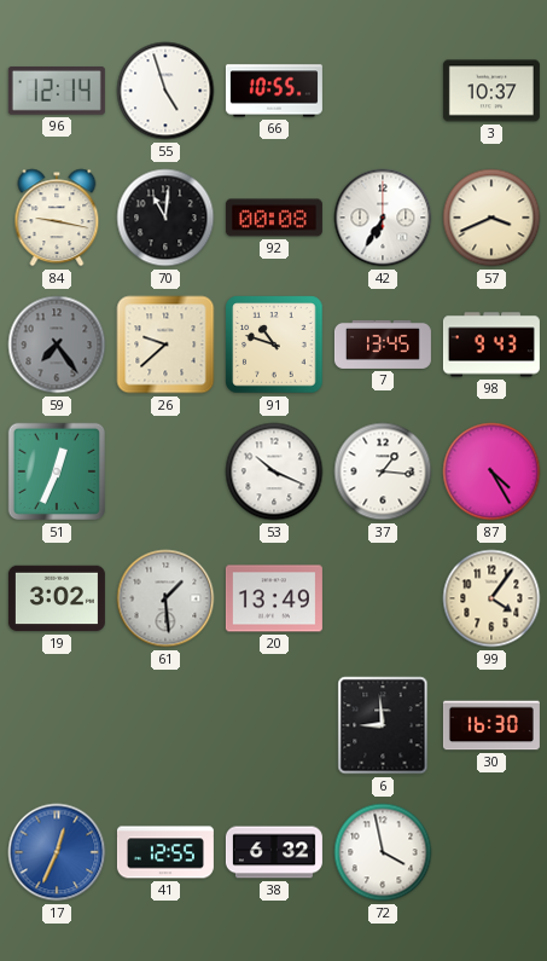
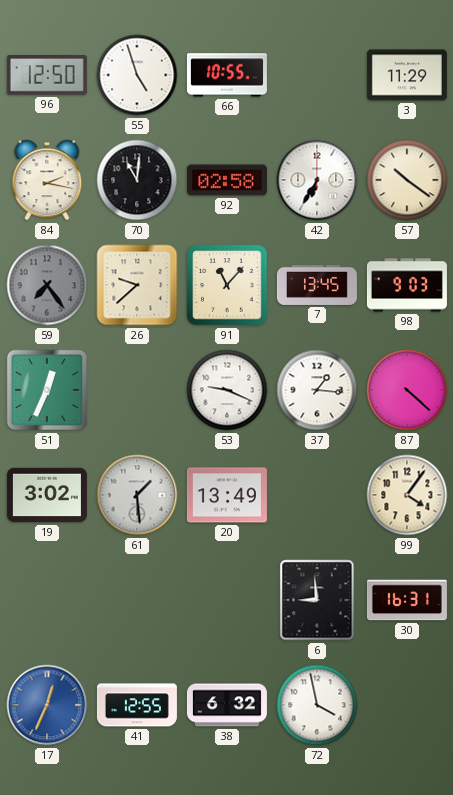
96: 12:14 -> 12:50 (47, 76)
3: 10:37 -> 11:29 (407, 75)
84: 9:17 -> 2:17 (47, 180)
92: 00:08 -> 02:58 (227, 180)
57: 3:41 -> 10:21 (407, 180)
91: 10:48 -> 11:07 (227, 285)
98: 9:43 -> 9:03 (407, 285)
53: 10:19 -> 9:19 (227, 390)
87: 4:25 -> 4:22 (407, 390)
30: 16:30 -> 16:31 (407, 600)
